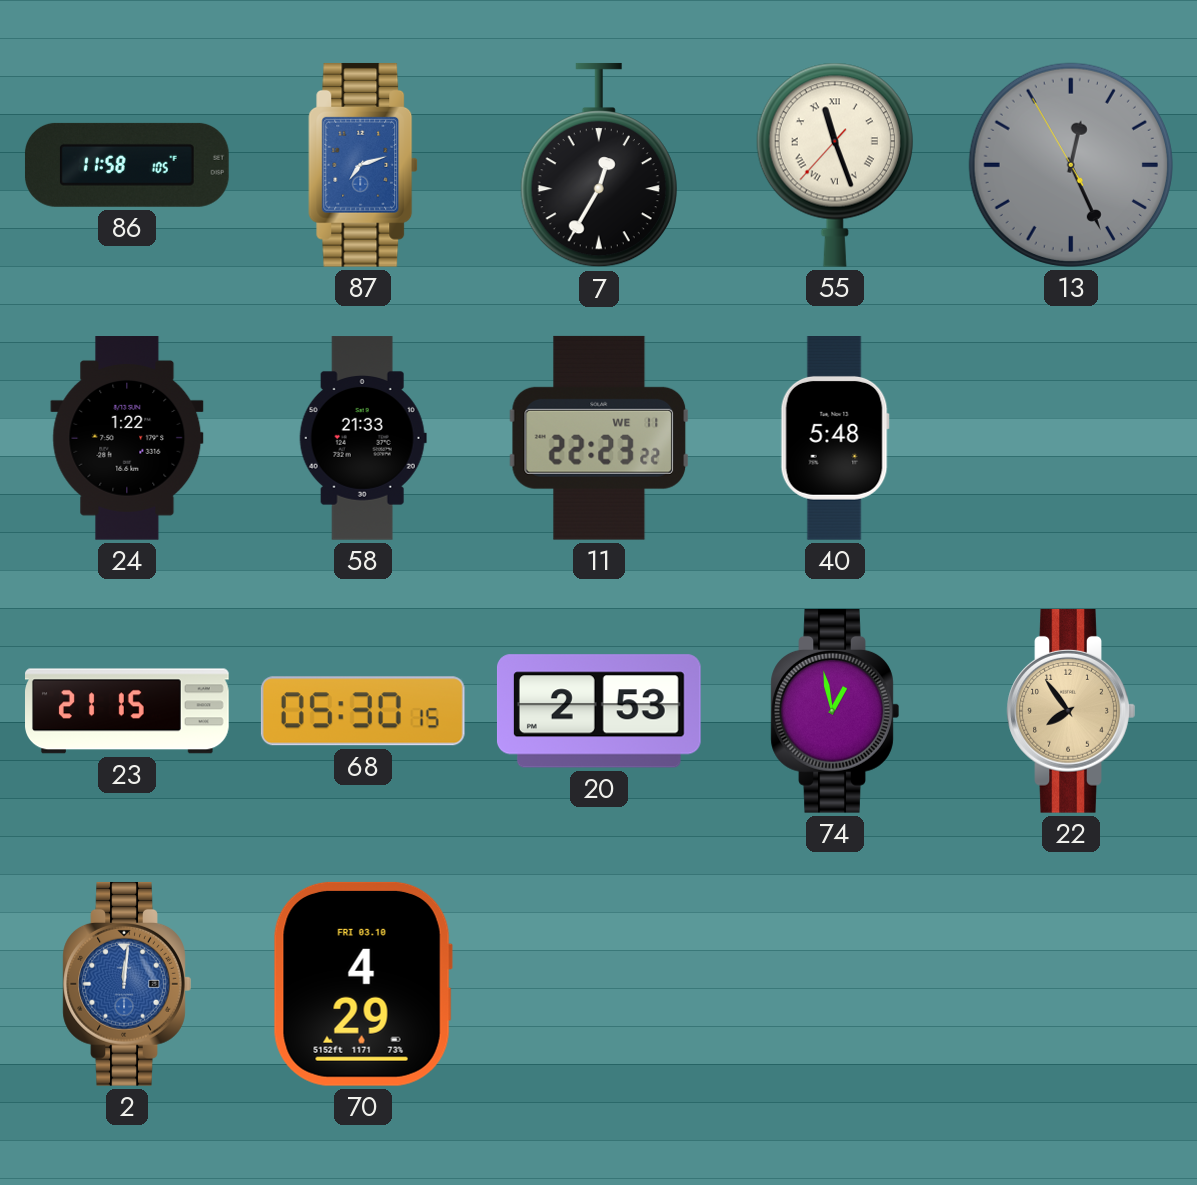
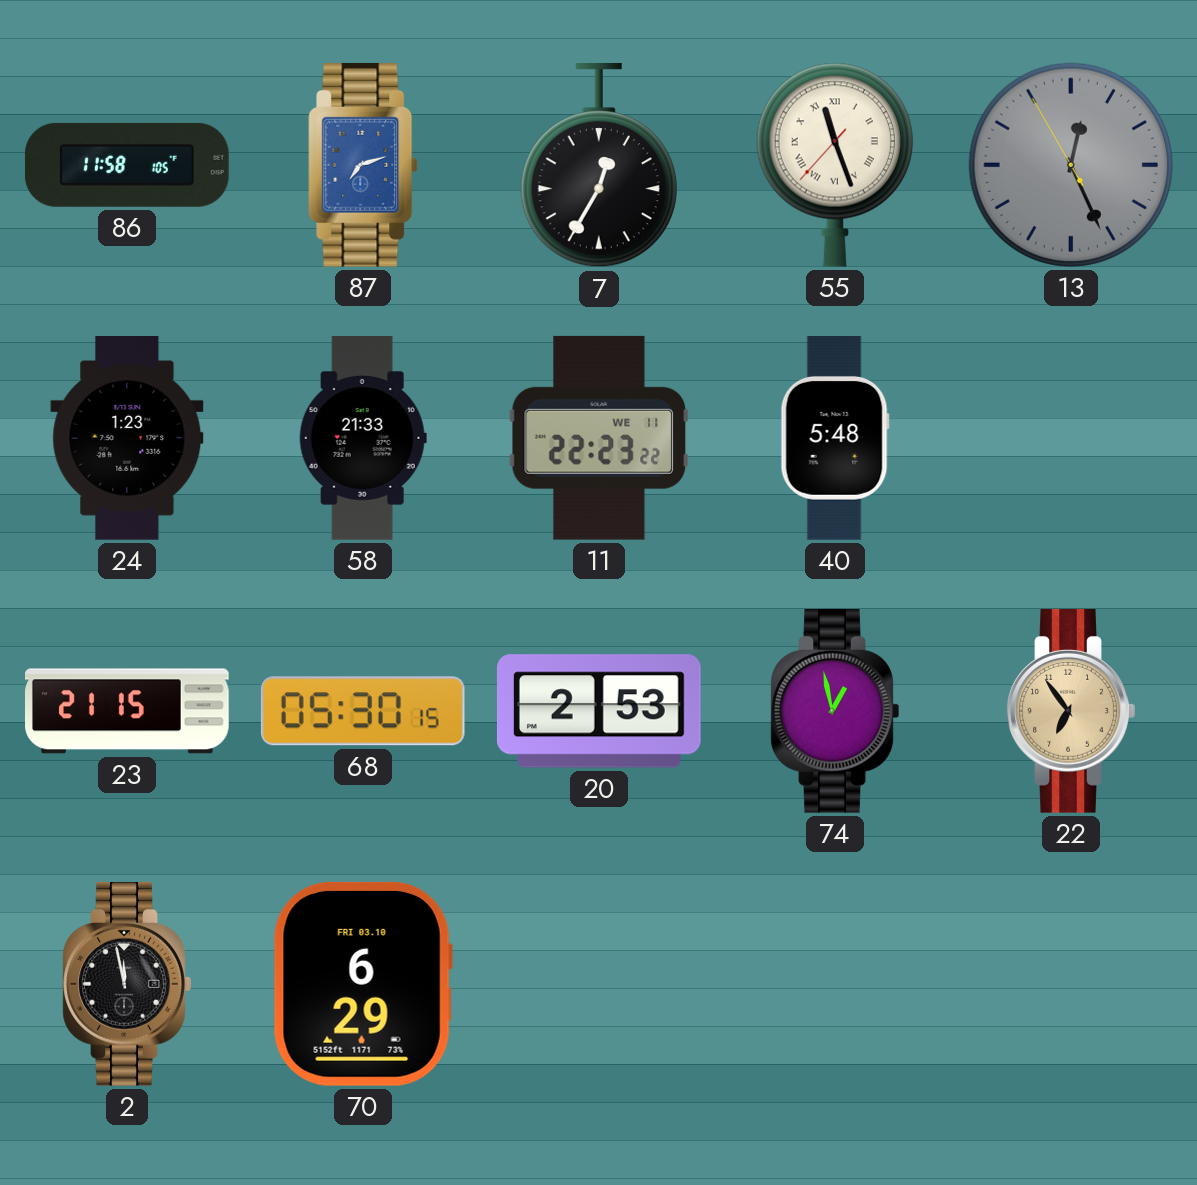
24: 1:22 -> 1:23 (127, 439)
22: 7:54 -> 6:54 (1071, 711)
2: 12:01 -> 11:58 (127, 984)
2 dial: blue -> black (127, 984)
70: 4:29 -> 6:29 (363, 984)
